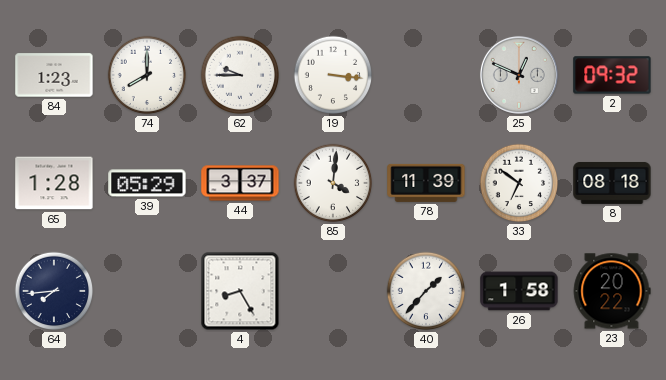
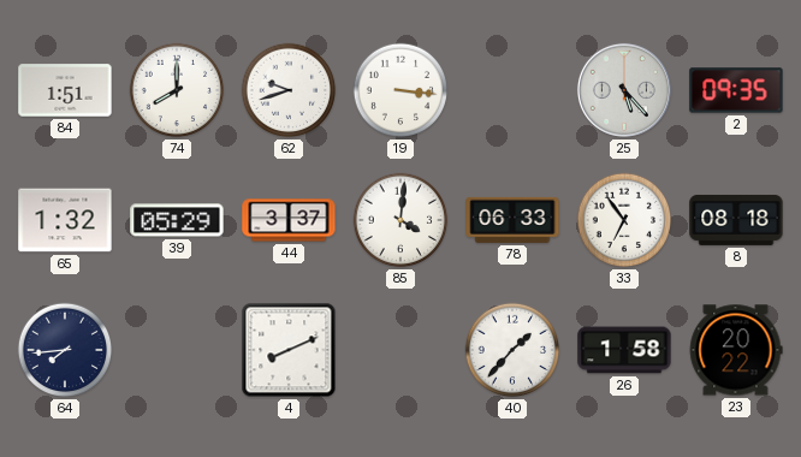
84: 1:23 -> 1:51 (65, 90)
62: 9:45 -> 9:42 (289, 90)
25: 12:49 -> 5:23 (624, 90)
2: 09:32 -> 09:35 (736, 90)
65: 1:28 -> 1:32 (65, 220)
78: 11:39 -> 06:33 (512, 220)
33: 6:51 -> 6:54 (624, 220)
4: 8:25 -> 8:11 (289, 350)
